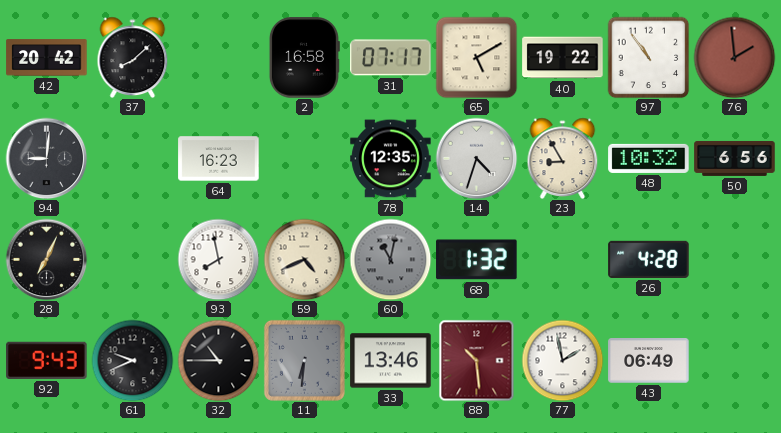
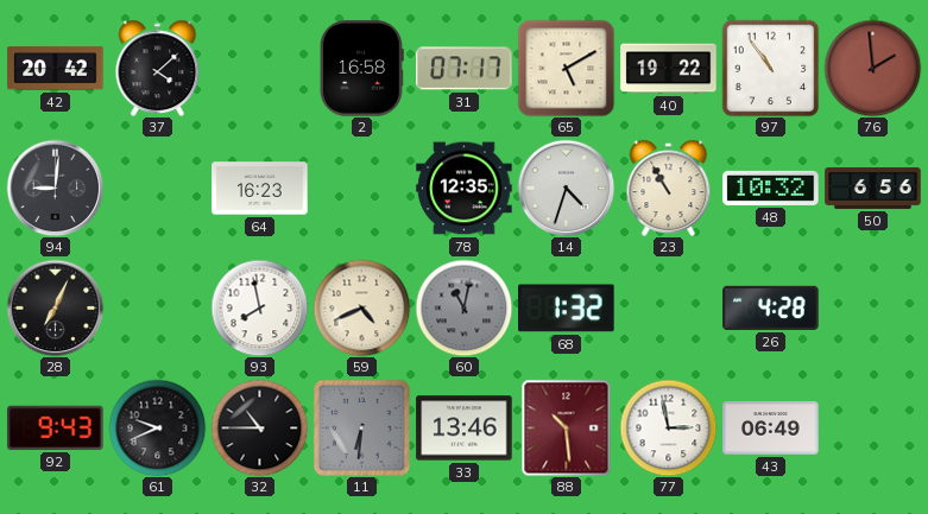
37: 8:08 -> 4:08 (158, 68)
23: 8:55 -> 10:55 (669, 188)
77: 1:58 -> 2:58 (668, 427)
